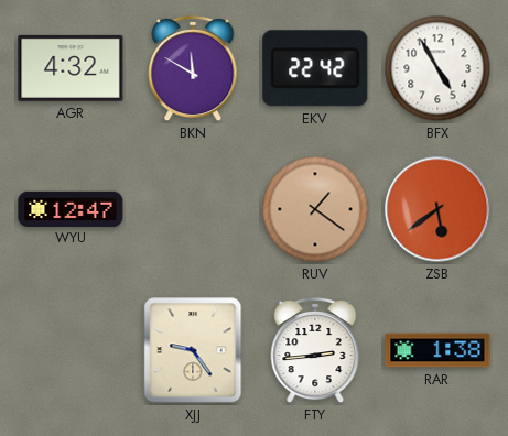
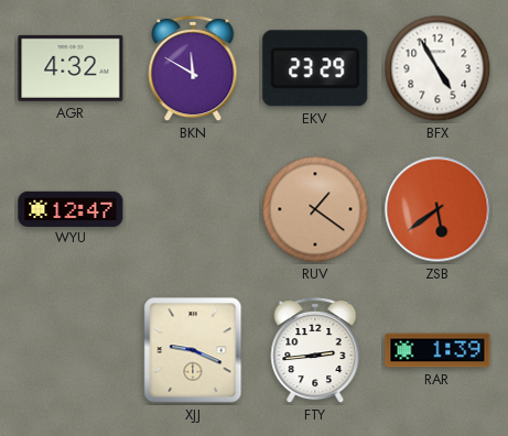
EKV: 22:42 -> 23:29 (315, 68)
XJJ: 9:24 -> 9:19 (193, 350)
RAR: 1:38 -> 1:39 (437, 350)
